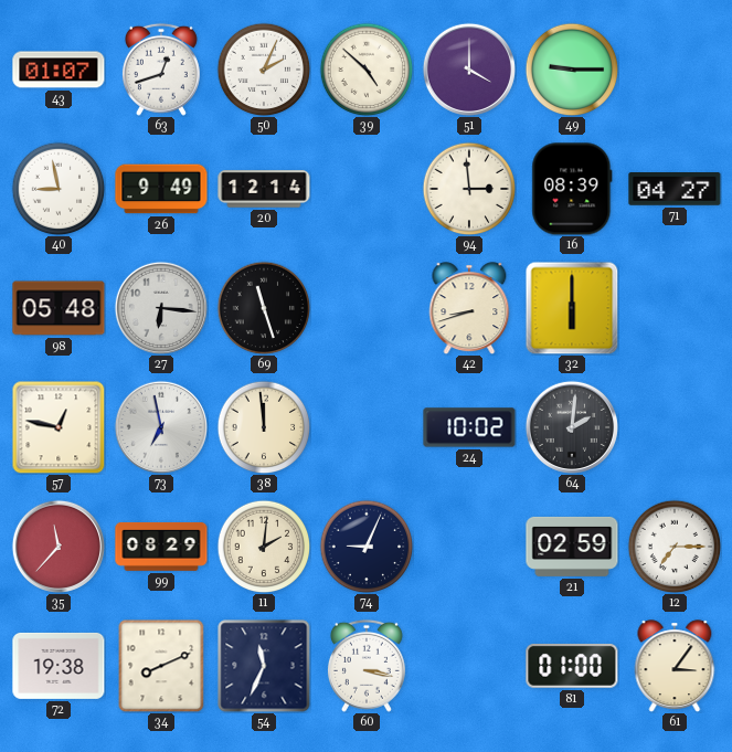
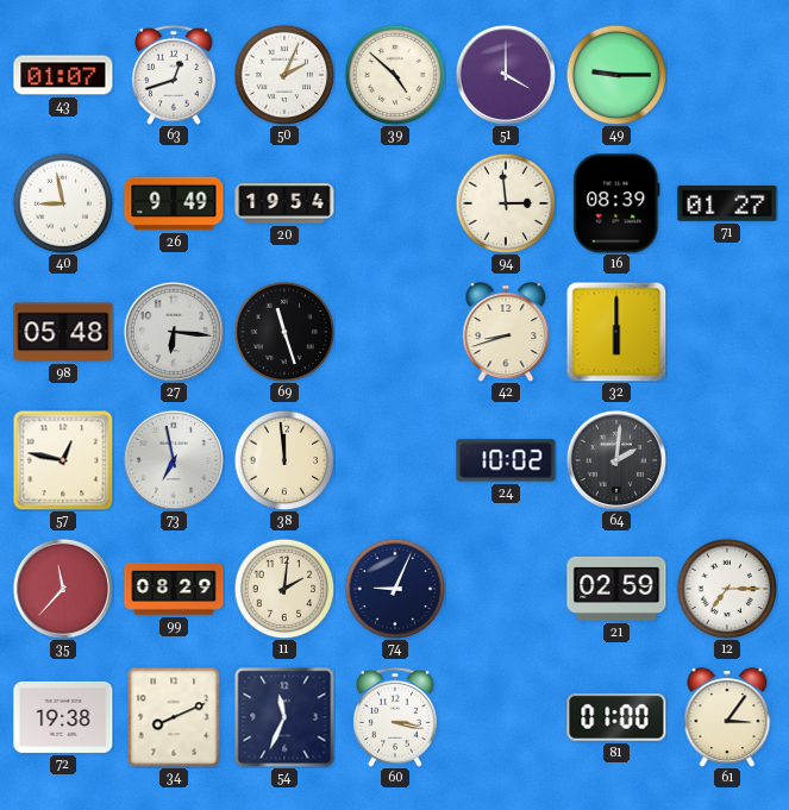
20: 12:14 -> 19:54 (284, 203)
71: 04:27 -> 01:27 (727, 205)
